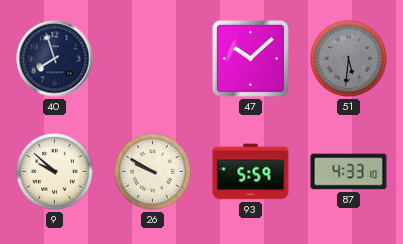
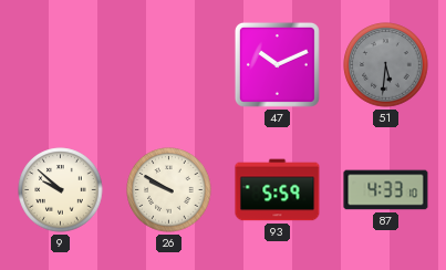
40: 7:57 -> none (55, 59)
47: 10:08 -> 10:11 (277, 64)
